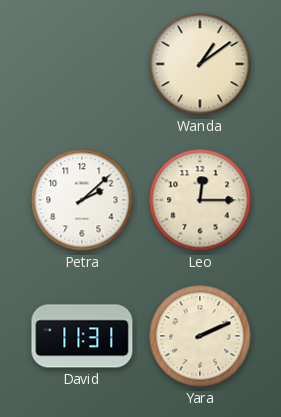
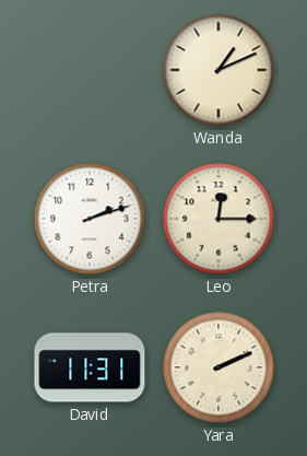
Wanda: 1:09 -> 1:11 (219, 70)
Petra: 2:08 -> 2:12 (90, 219)
